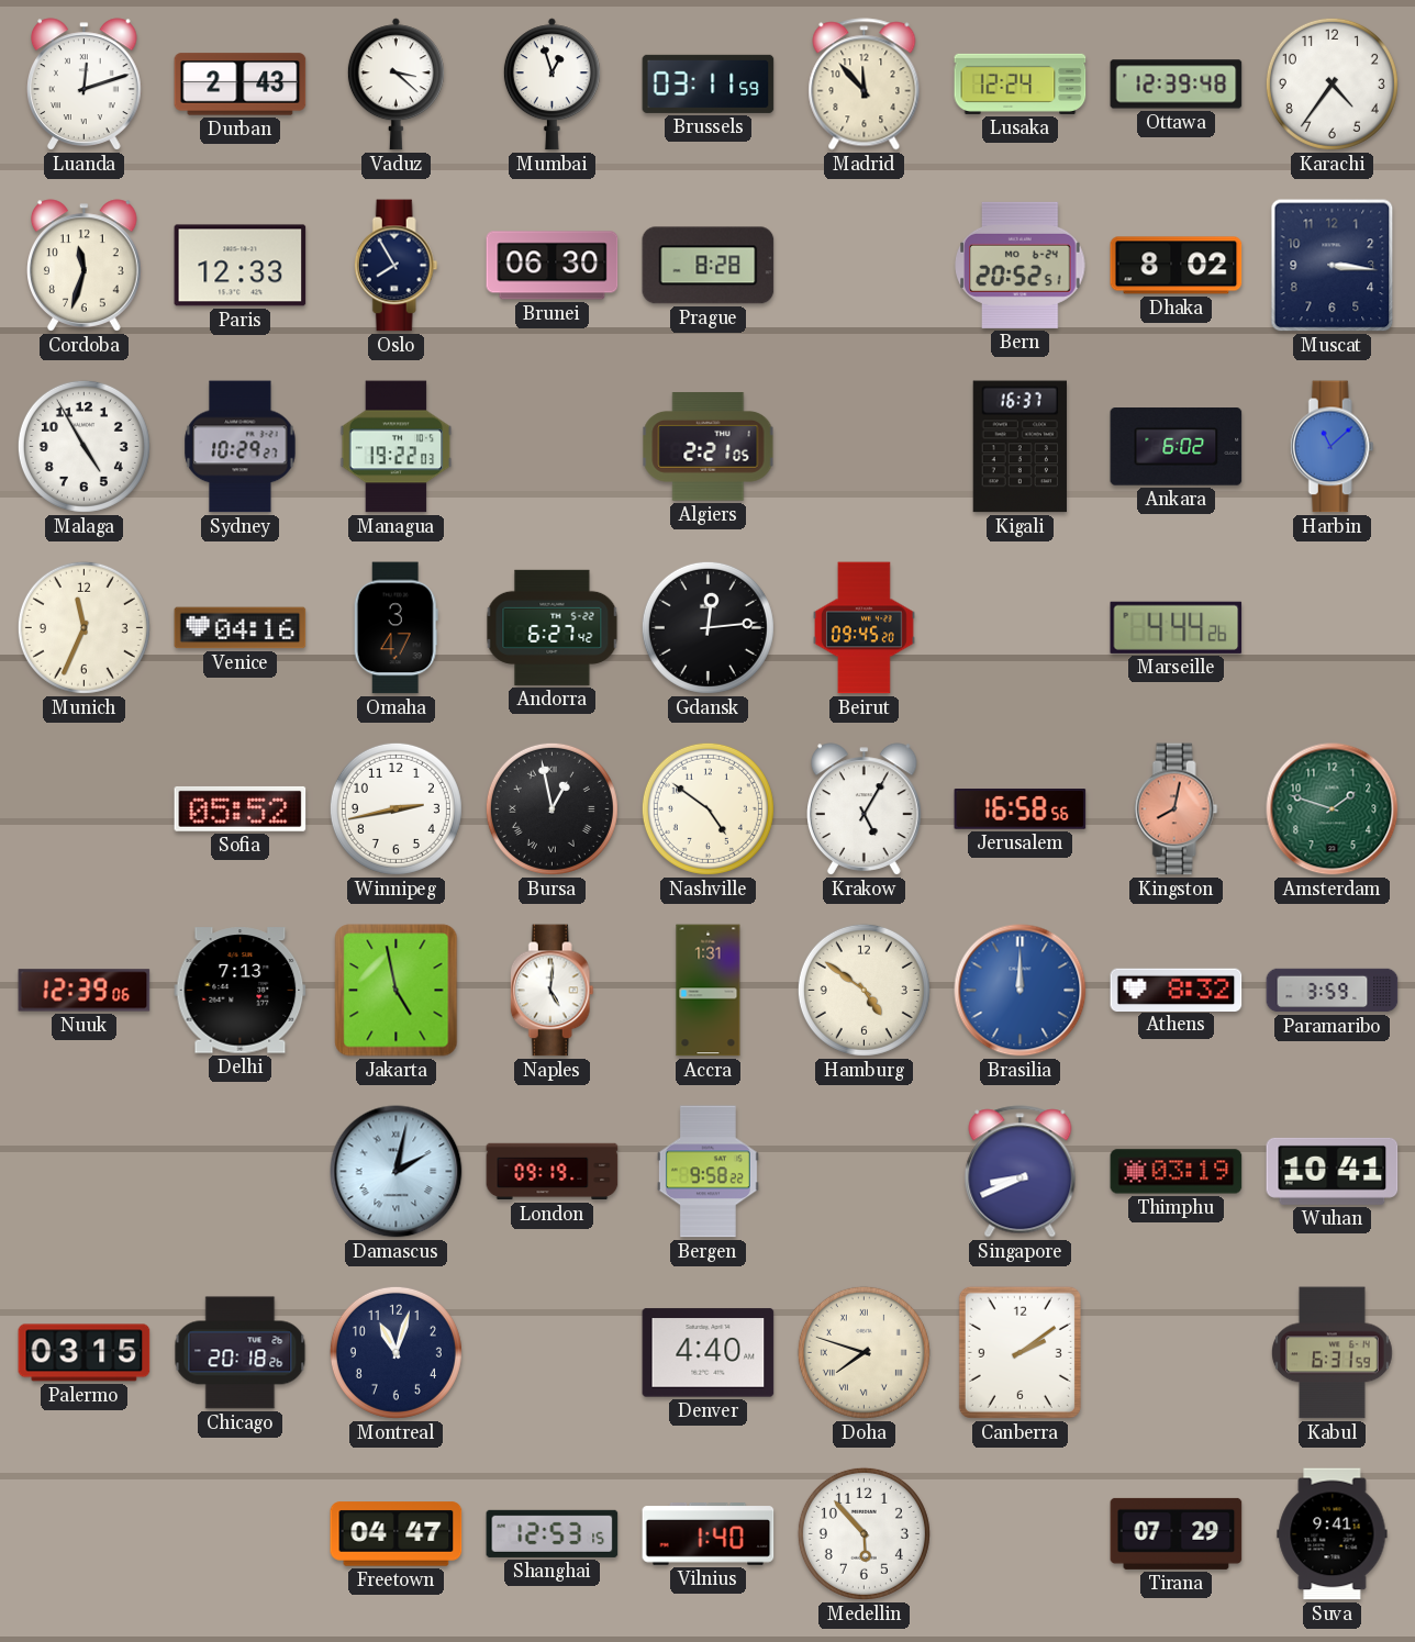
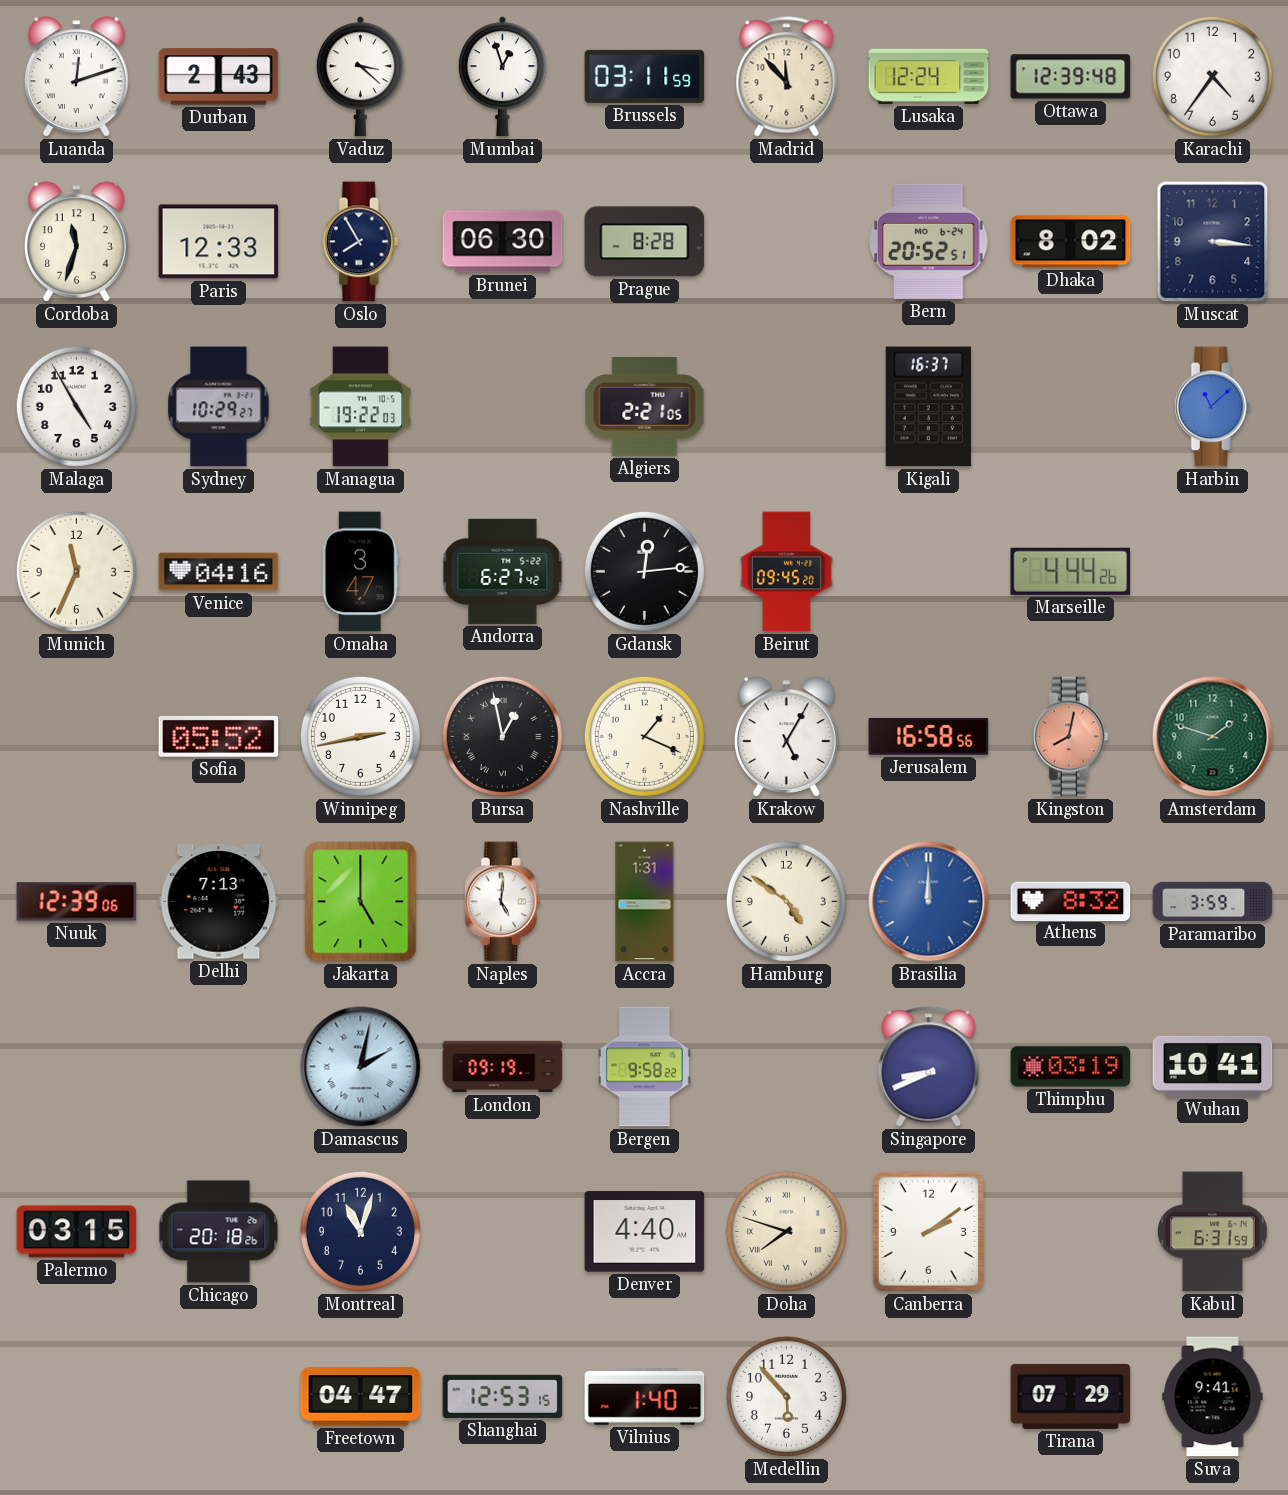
Ankara: 6:02 -> none (1177, 447)
Nashville: 4:51 -> 1:19 (644, 736)
Jakarta: 4:58 -> 5:00 (361, 902)
